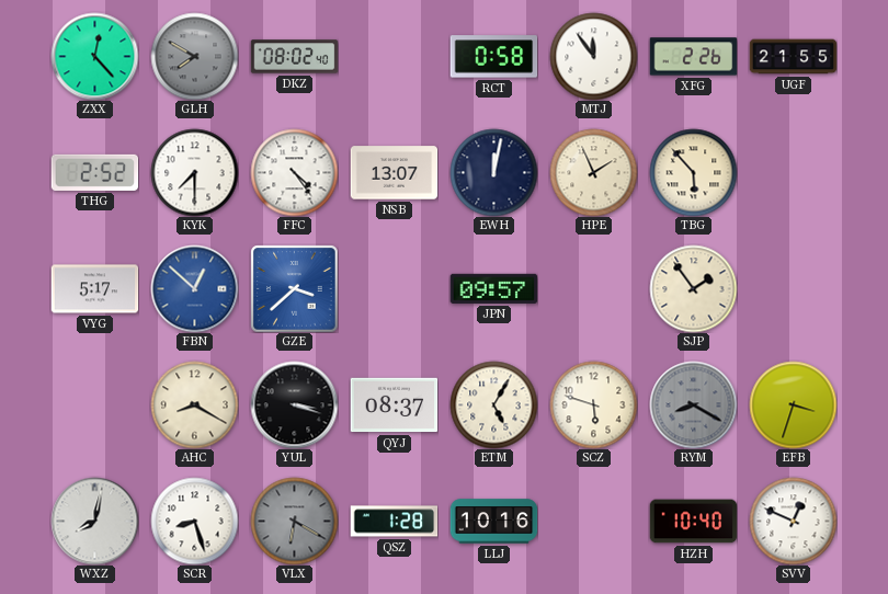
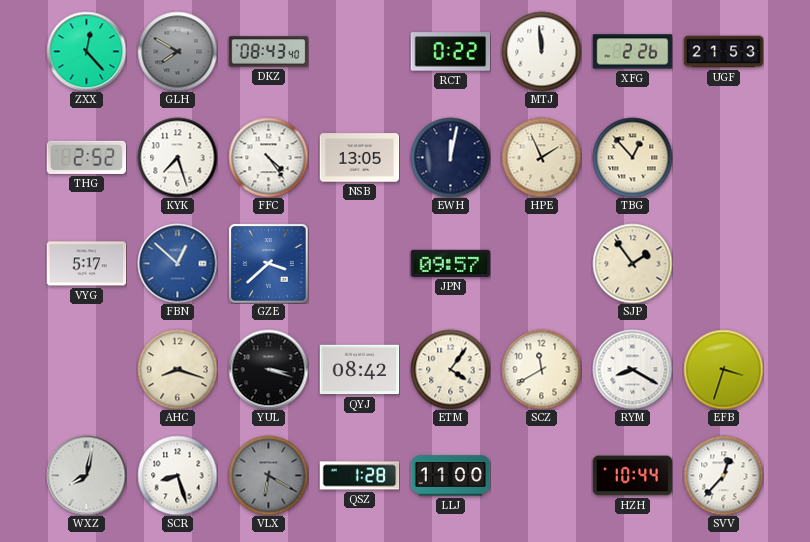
DKZ: 08:02 -> 08:43 (268, 52)
RCT: 0:58 -> 0:22 (450, 52)
MTJ: 11:54 -> 11:59 (541, 51)
UGF: 21:55 -> 21:53 (723, 52)
KYK: 7:30 -> 7:27 (177, 157)
NSB: 13:07 -> 13:05 (359, 158)
TBG: 5:53 -> 12:53 (632, 157)
AHC: 8:20 -> 8:18 (177, 369)
QYJ: 08:37 -> 08:42 (359, 370)
ETM: 5:05 -> 4:06 (450, 369)
SCZ: 5:48 -> 11:40 (541, 369)
RYM dial: grey -> white (632, 369)
LLJ: 10:16 -> 11:00 (450, 476)
HZH: 10:40 -> 10:44 (632, 476)
SVV: 12:49 -> 12:37 (723, 475)
